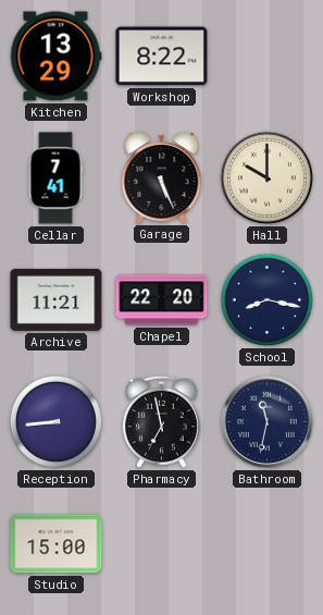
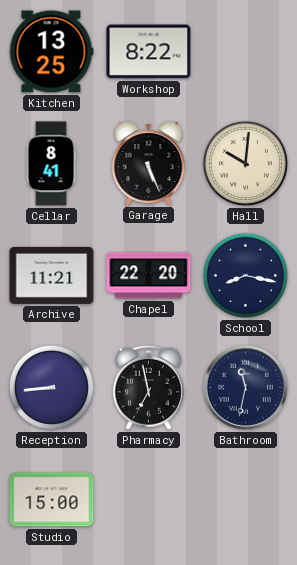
Kitchen: 13:29 -> 13:25 (51, 52)
Cellar: 7:41 -> 8:41 (51, 164)
Hall: 10:00 -> 10:01 (245, 163)
